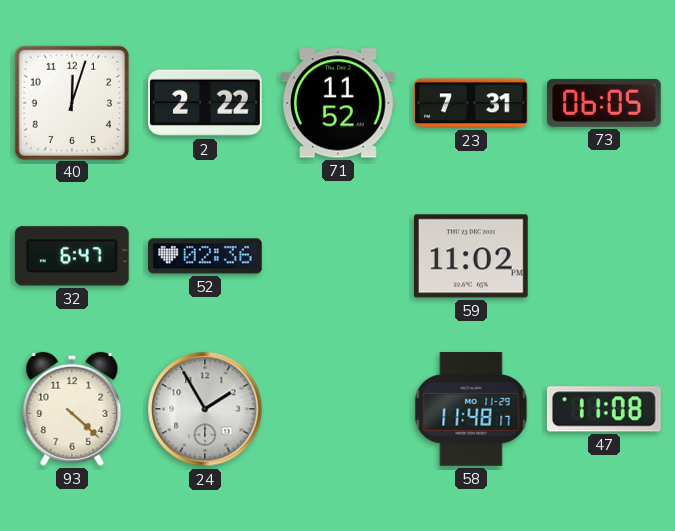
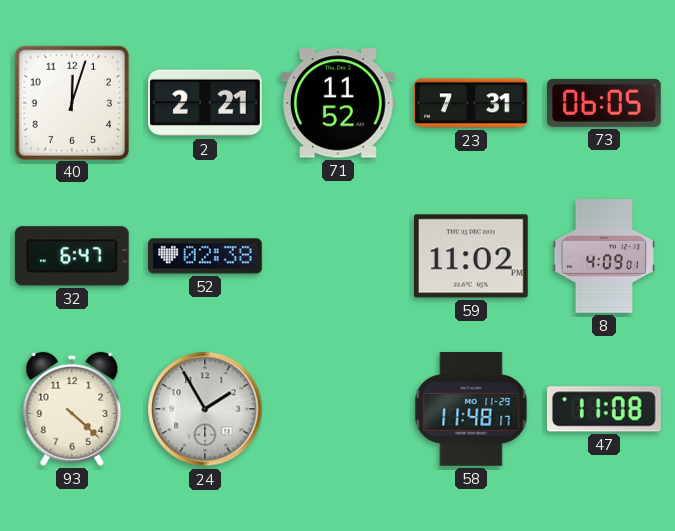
2: 2:22 -> 2:21 (205, 103)
52: 02:36 -> 02:38 (205, 256)
8: none -> 4:09 (604, 256)
